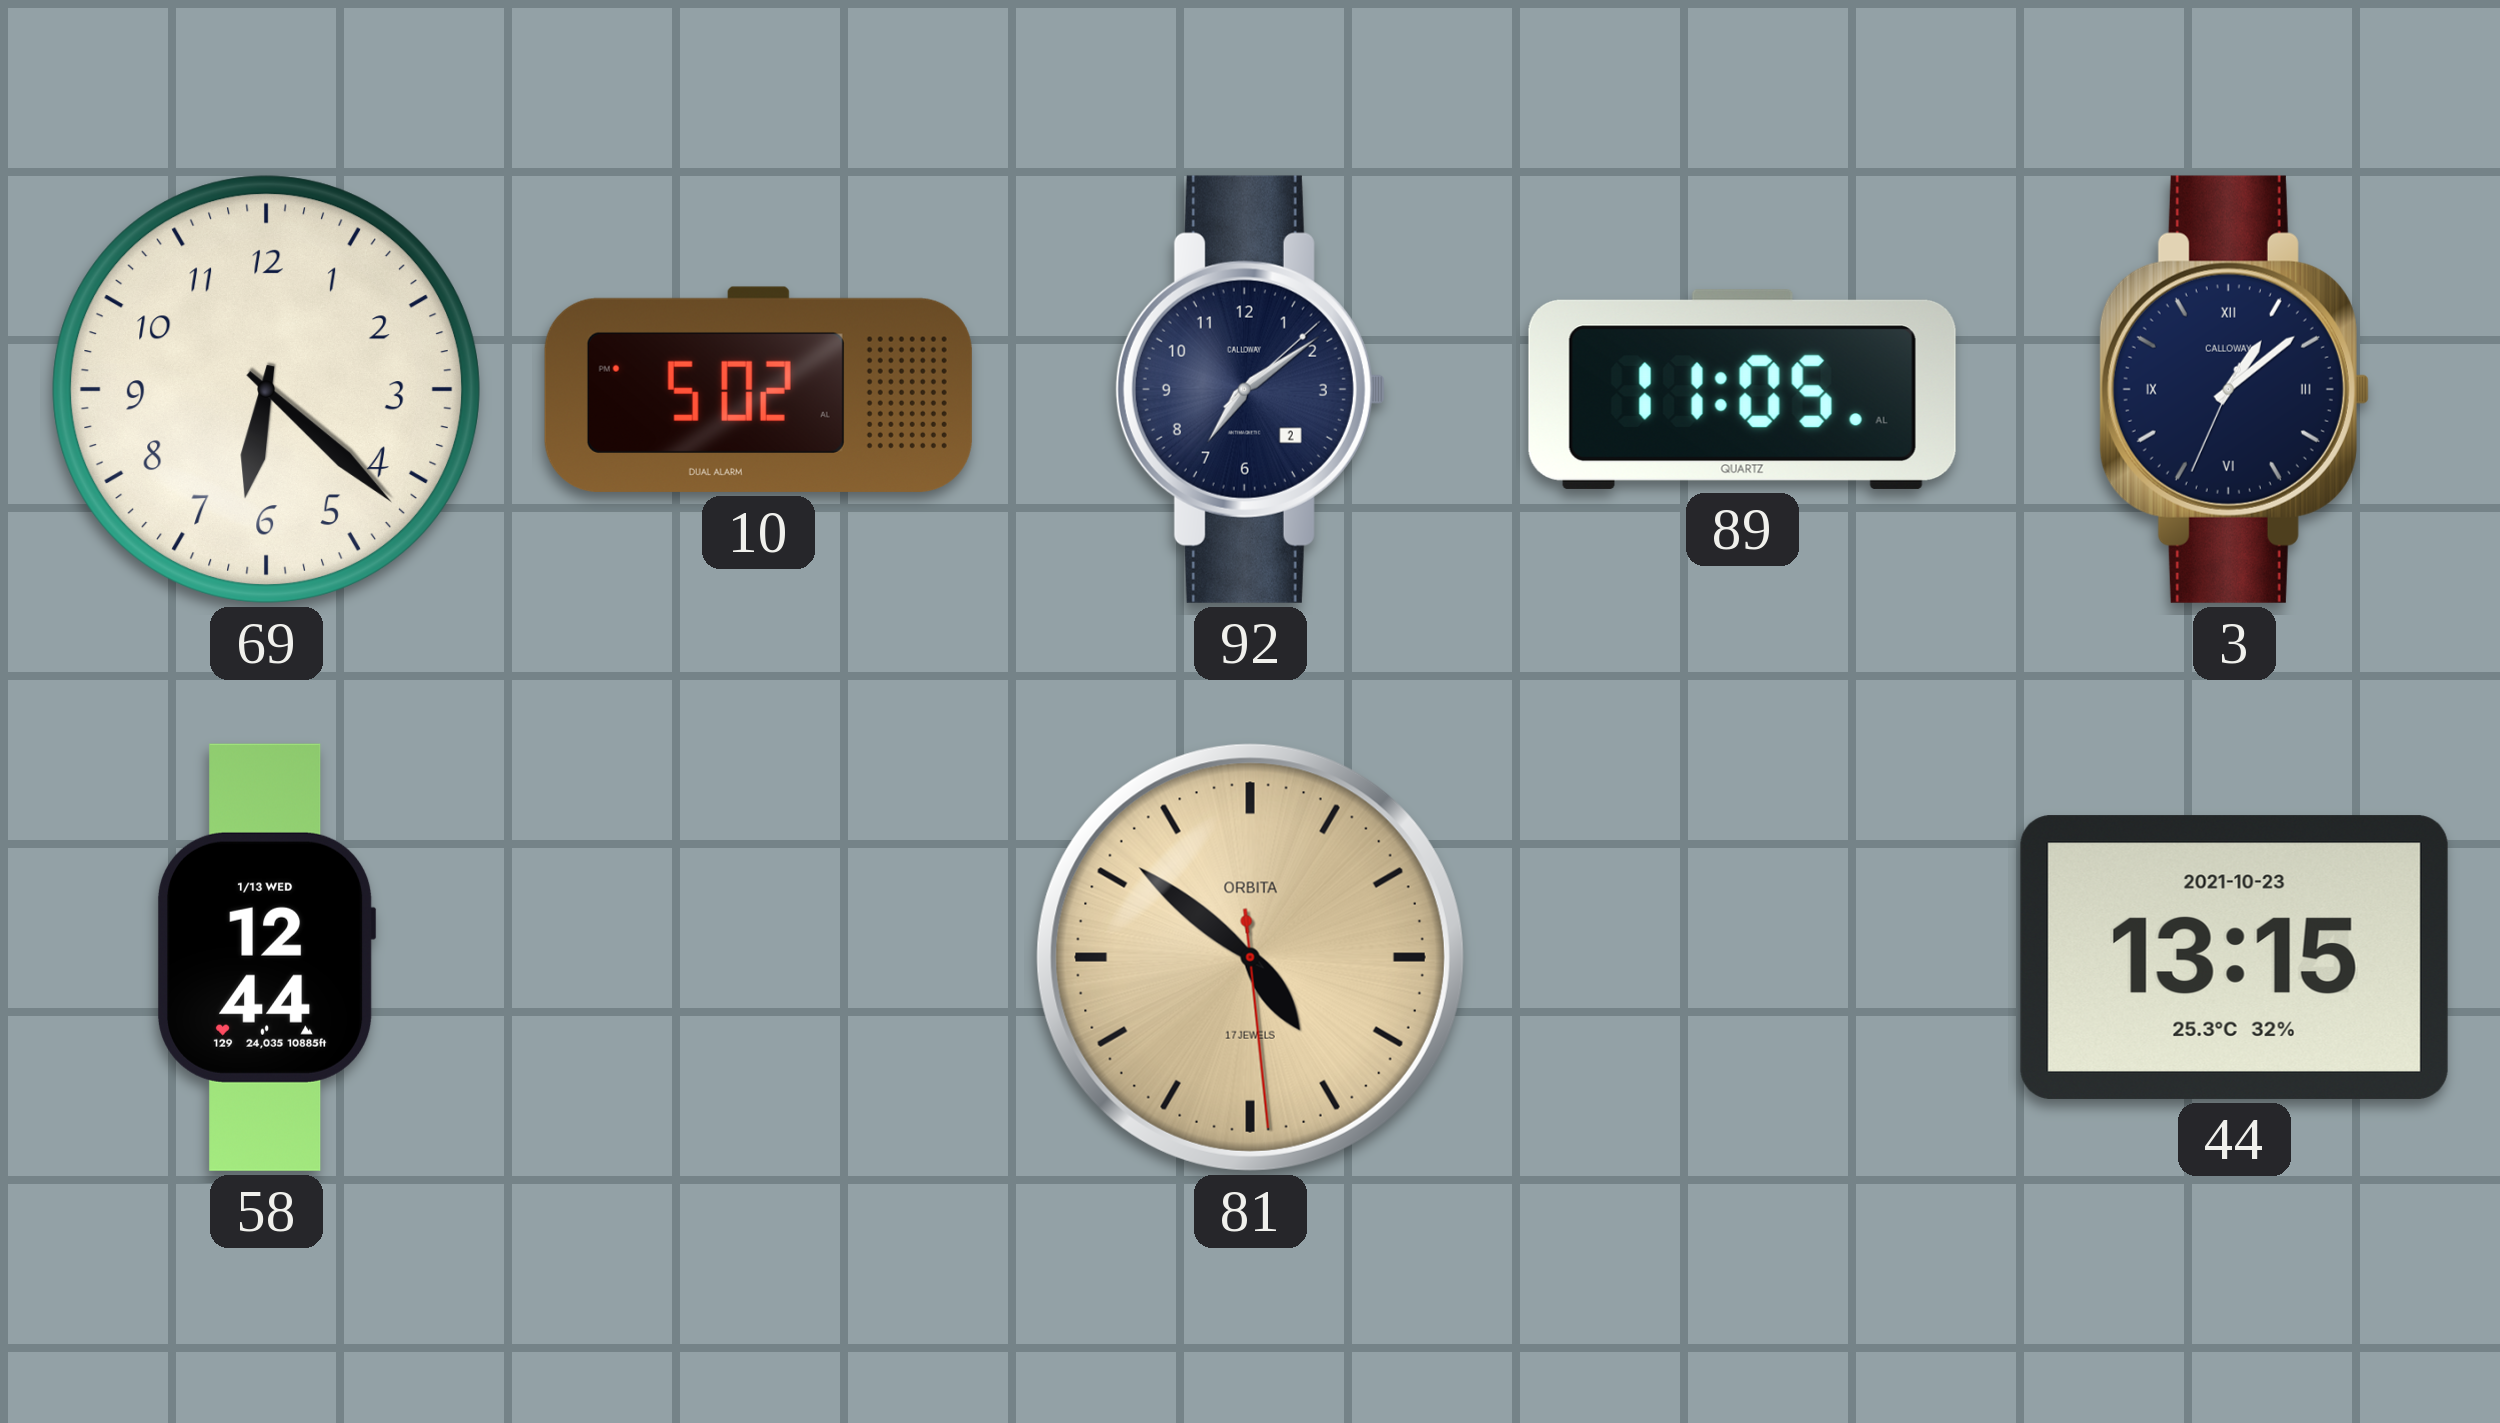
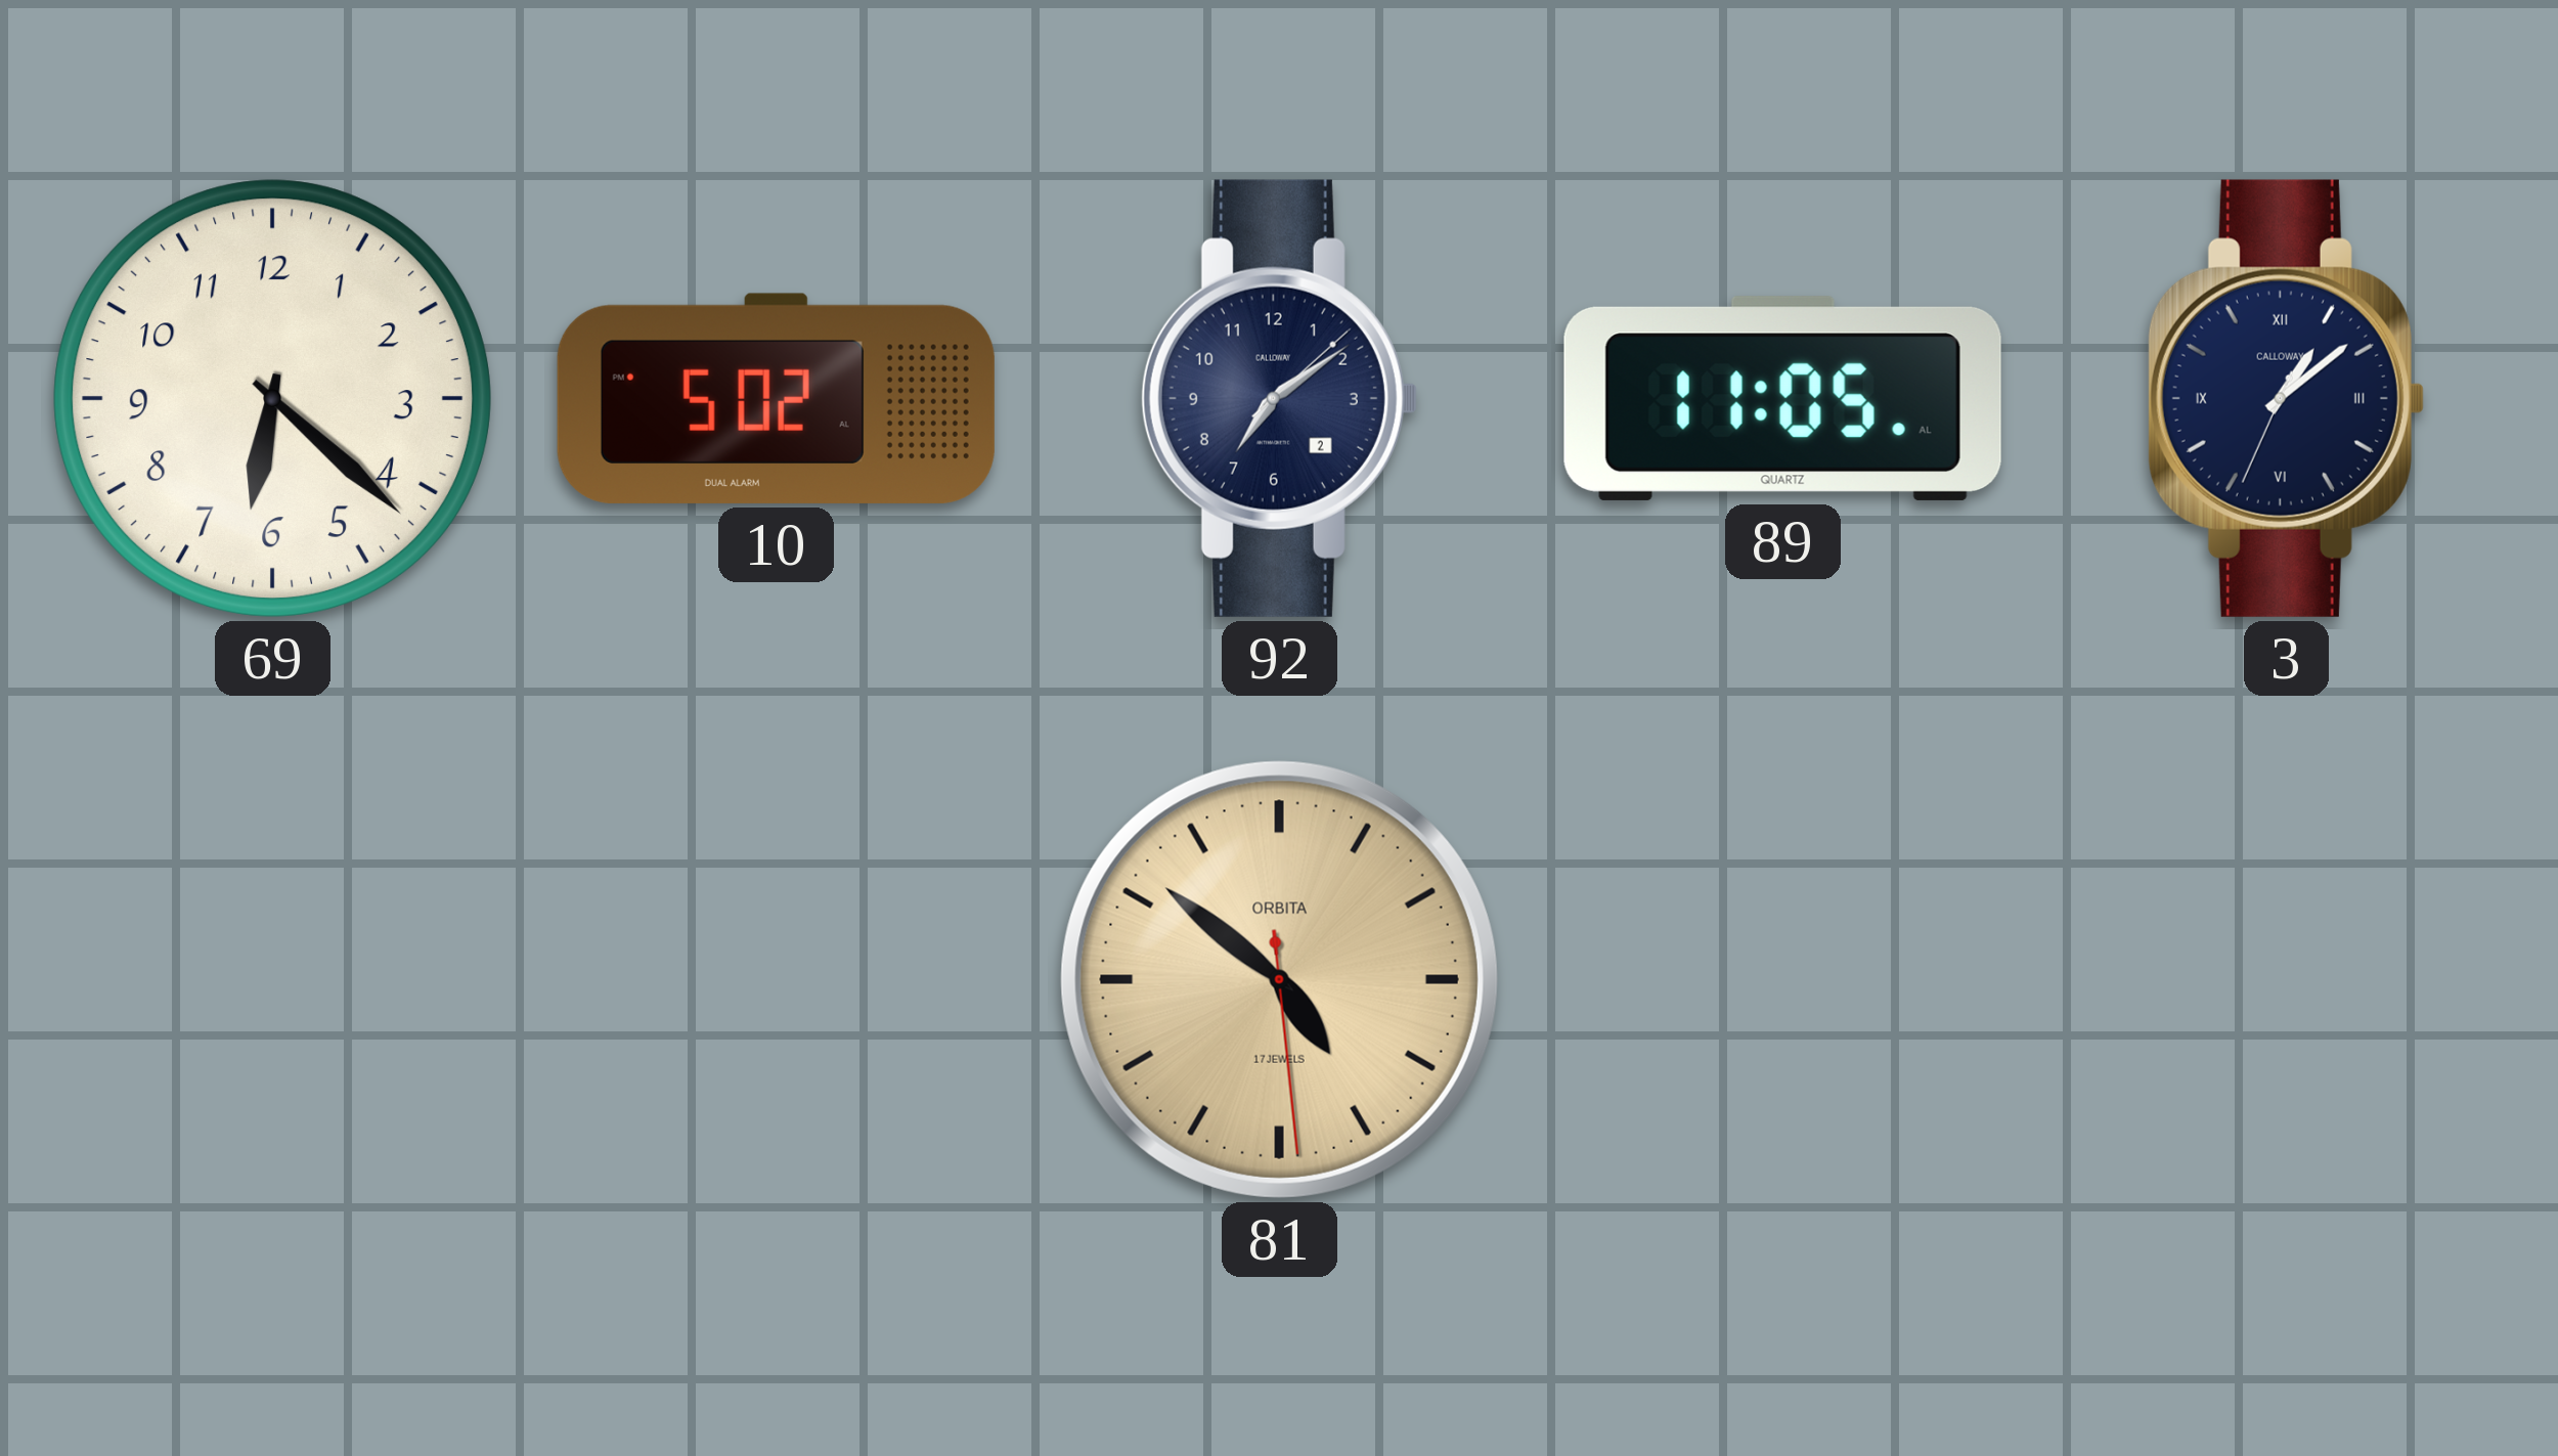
58: 12:44 -> none (267, 957)
44: 13:15 -> none (2234, 957)
